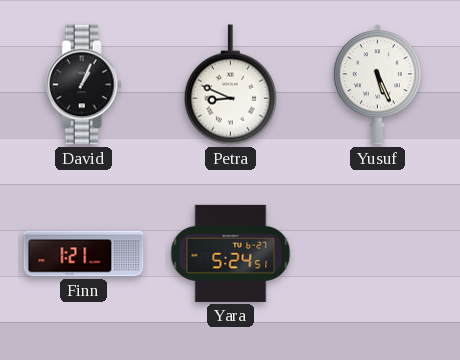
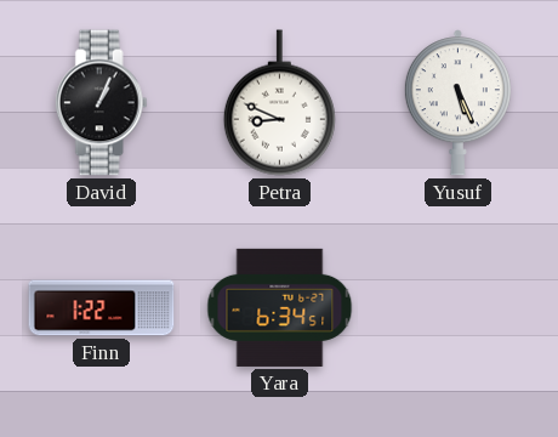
Finn: 1:21 -> 1:22 (102, 308)
Yara: 5:24 -> 6:34 (280, 307)
